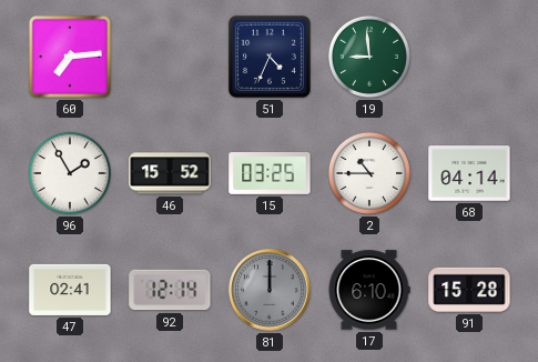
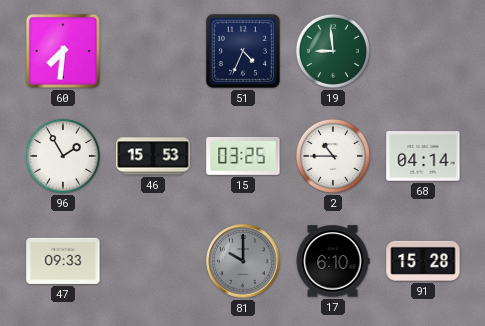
60: 7:14 -> 7:31 (63, 51)
46: 15:52 -> 15:53 (153, 156)
47: 02:41 -> 09:33 (63, 261)
92: 12:14 -> none (170, 290)
81: 12:00 -> 10:00 (243, 261)
